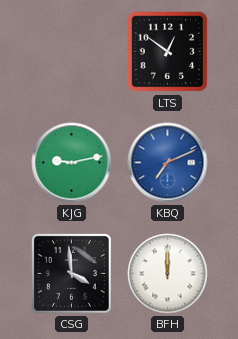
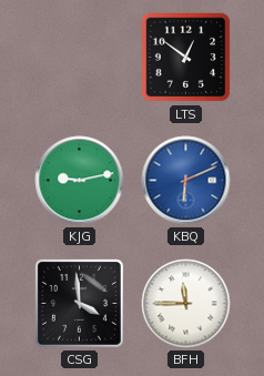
KBQ: 7:11 -> 6:11 (186, 181)
BFH: 12:00 -> 11:45 (186, 304)
